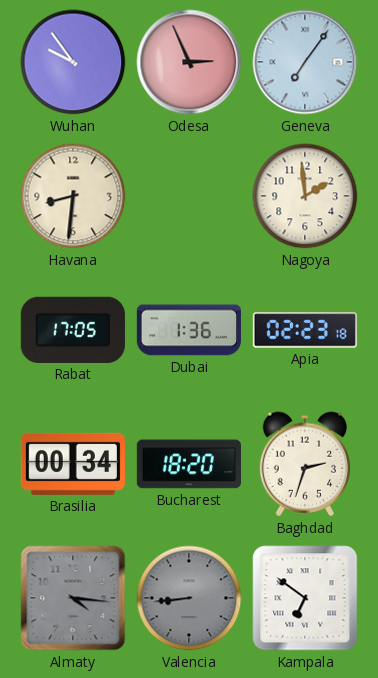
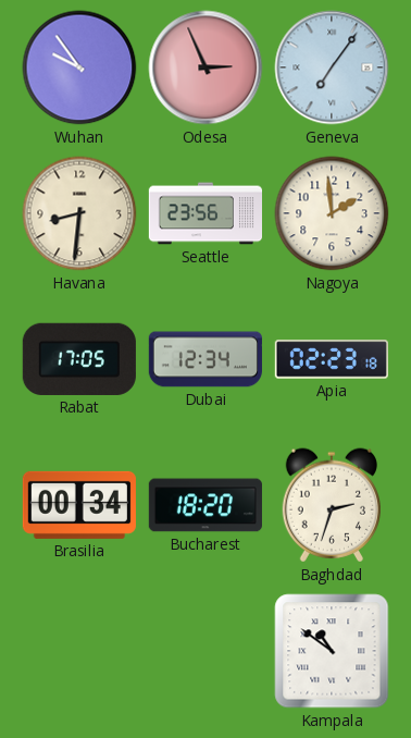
Seattle: none -> 23:56 (204, 213)
Dubai: 1:36 -> 12:34 (205, 359)
Almaty: 4:16 -> none (73, 598)
Valencia: 8:44 -> none (189, 598)
Kampala: 6:51 -> 10:51 (332, 651)
